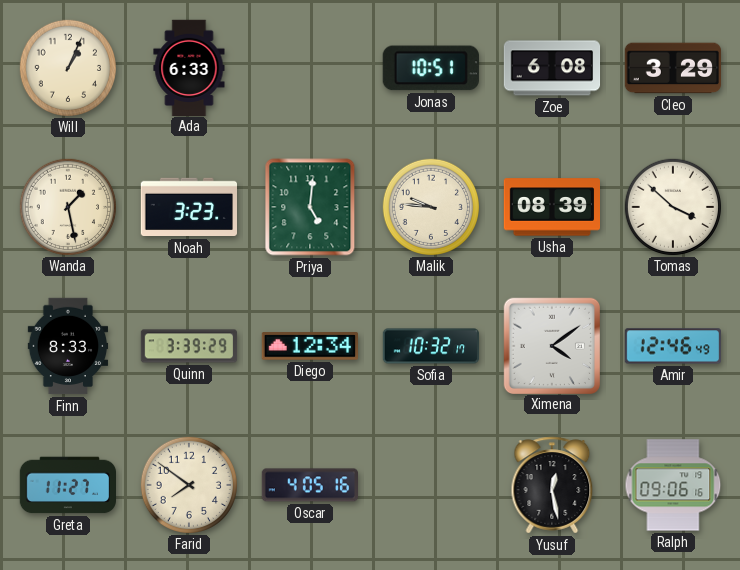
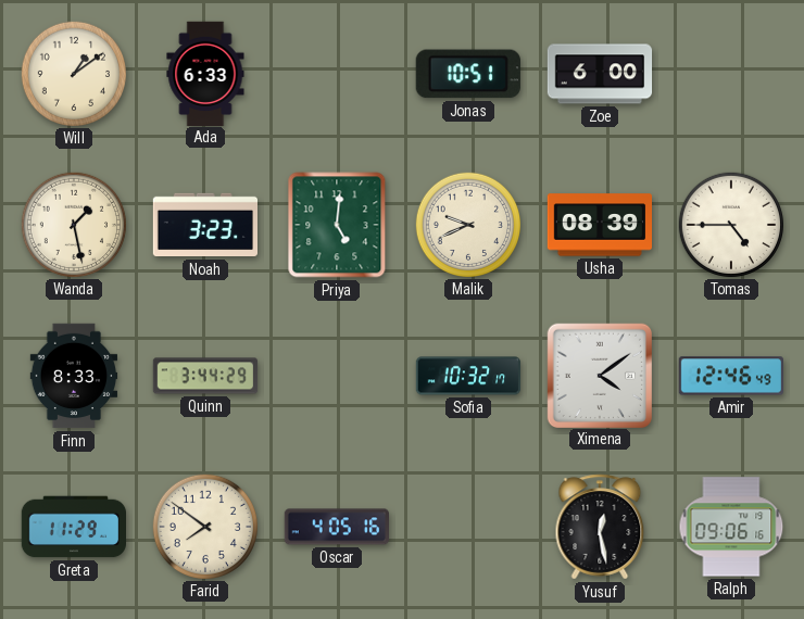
Will: 1:04 -> 1:09 (73, 73)
Zoe: 6:08 -> 6:00 (600, 74)
Cleo: 3:29 -> none (672, 68)
Malik: 9:46 -> 9:41 (467, 224)
Tomas: 3:52 -> 4:45 (730, 224)
Quinn: 3:39 -> 3:44 (205, 376)
Diego: 12:34 -> none (309, 346)
Greta: 11:27 -> 11:29 (73, 527)
